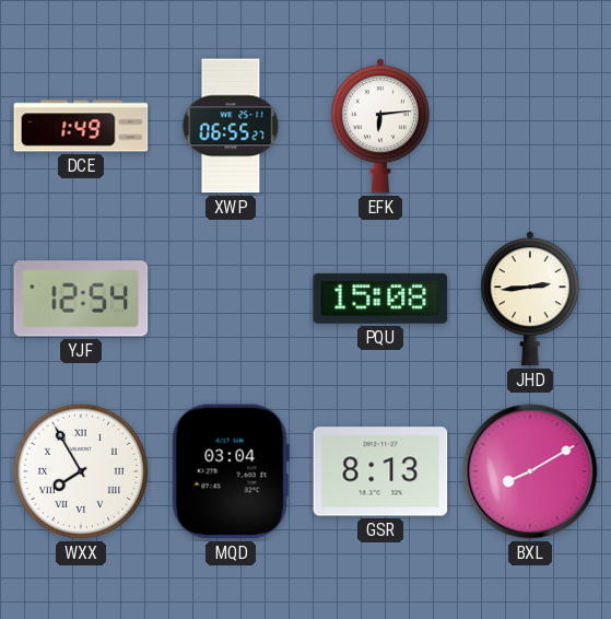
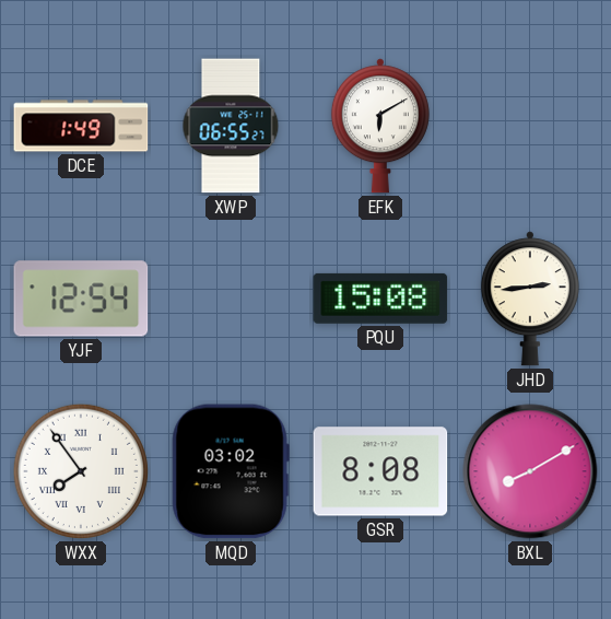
EFK: 6:14 -> 6:10 (380, 126)
WXX: 7:55 -> 7:54 (81, 471)
MQD: 03:04 -> 03:02 (231, 471)
GSR: 8:13 -> 8:08 (380, 471)
